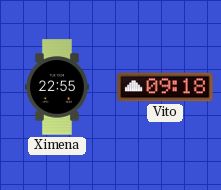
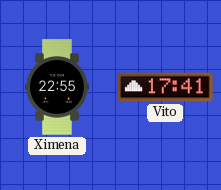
Vito: 09:18 -> 17:41 (165, 87)
